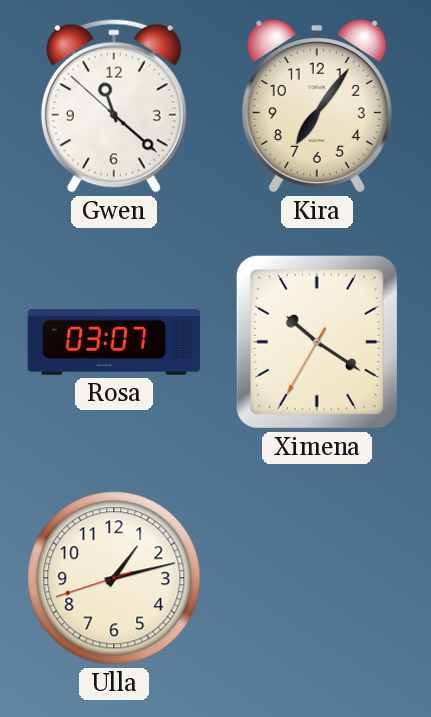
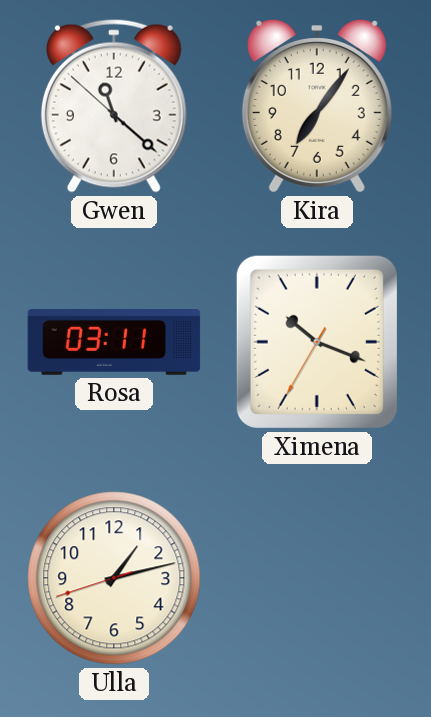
Rosa: 03:07 -> 03:11 (114, 343)
Ximena: 10:20 -> 10:18 (317, 342)
